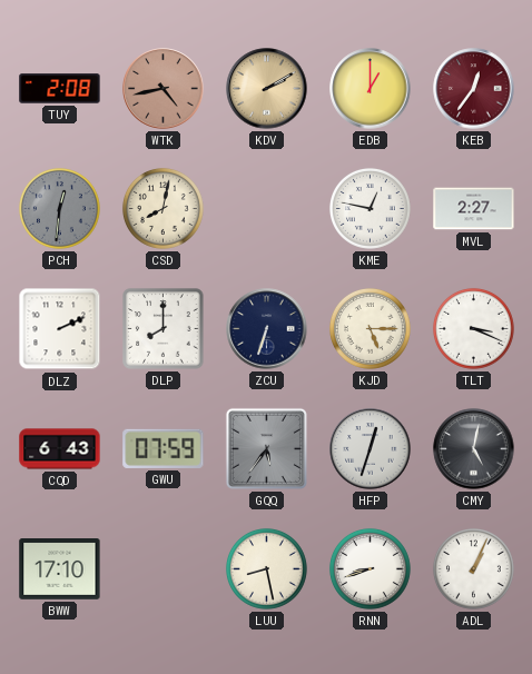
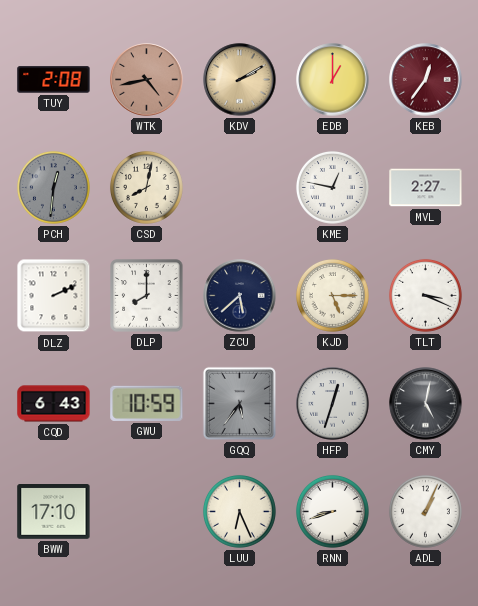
ZCU: 6:33 -> 5:38 (240, 296)
GWU: 07:59 -> 10:59 (147, 403)
LUU: 8:28 -> 6:26 (239, 511)
